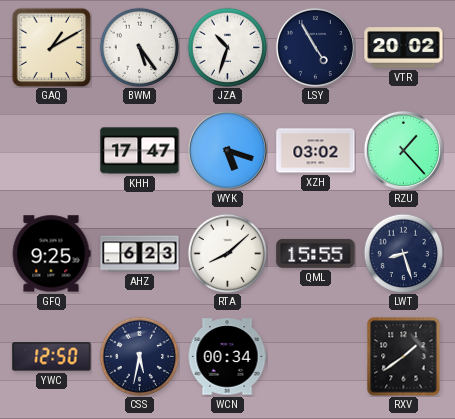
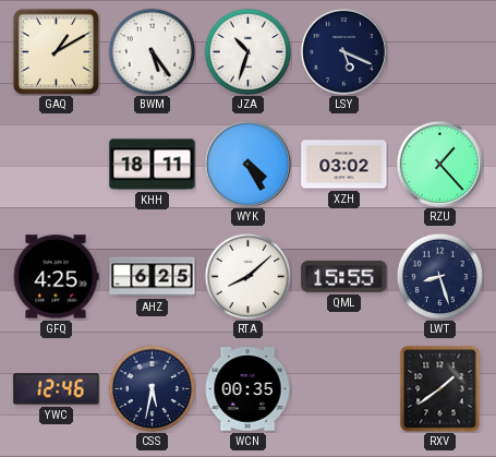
LSY: 4:55 -> 5:19 (343, 51)
VTR: 20:02 -> none (404, 48)
KHH: 17:47 -> 18:11 (153, 165)
WYK: 5:18 -> 4:25 (247, 164)
GFQ: 9:25 -> 4:25 (56, 277)
AHZ: 6:23 -> 6:25 (153, 277)
YWC: 12:50 -> 12:46 (57, 389)
WCN: 00:34 -> 00:35 (247, 389)
